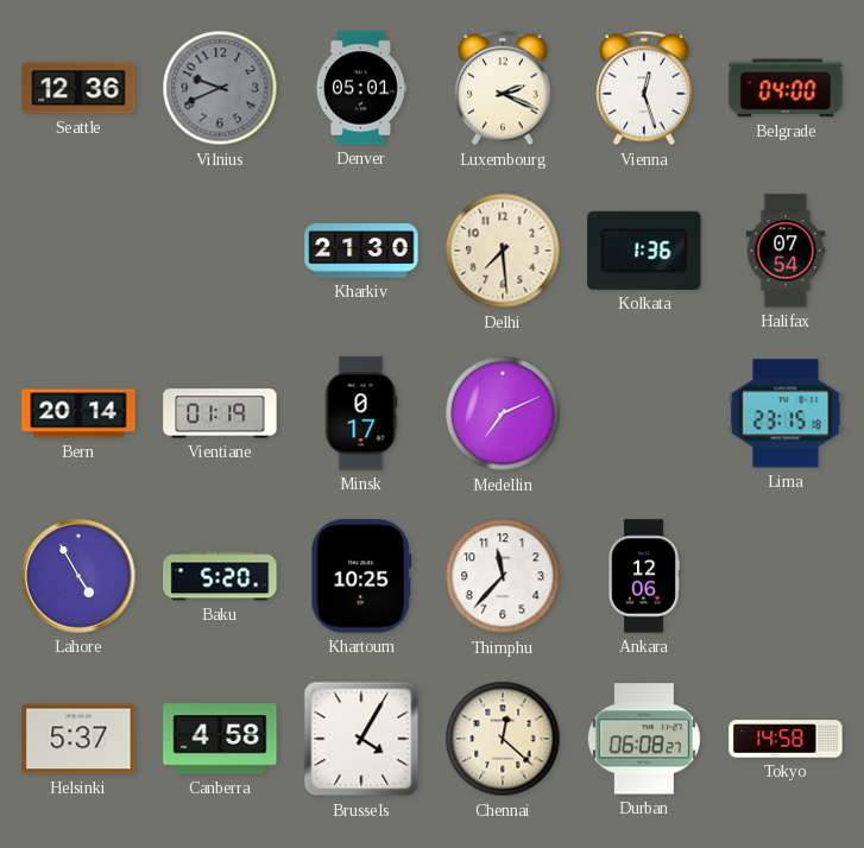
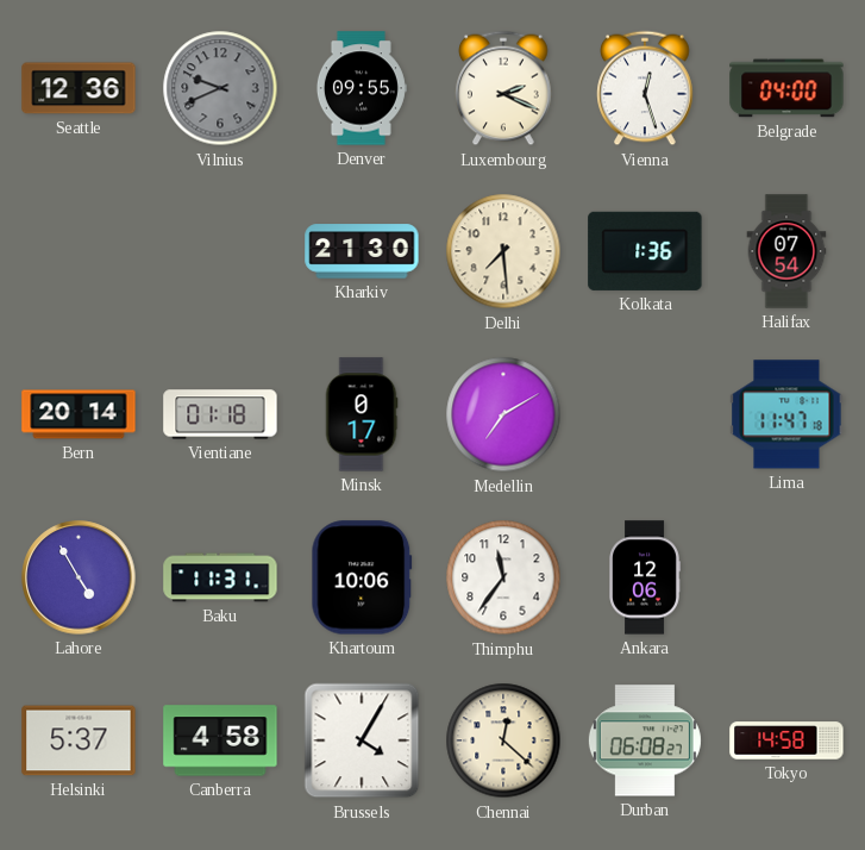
Denver: 05:01 -> 09:55 (361, 88)
Vientiane: 01:19 -> 01:18 (220, 414)
Medellin: 7:11 -> 7:10 (503, 414)
Lima: 23:15 -> 11:47 (786, 414)
Baku: 5:20 -> 11:31 (220, 577)
Khartoum: 10:25 -> 10:06 (362, 577)
Thimphu: 11:37 -> 11:36 (503, 577)
